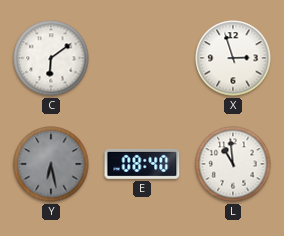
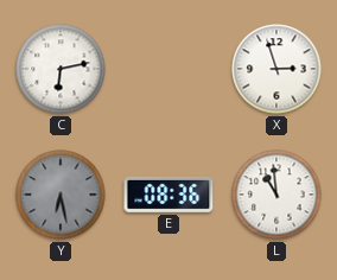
C: 6:09 -> 6:13 (61, 69)
E: 08:40 -> 08:36 (168, 195)
